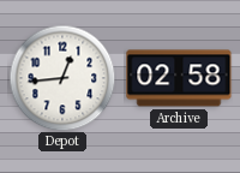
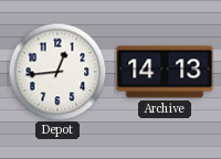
Archive: 02:58 -> 14:13 (165, 72)
